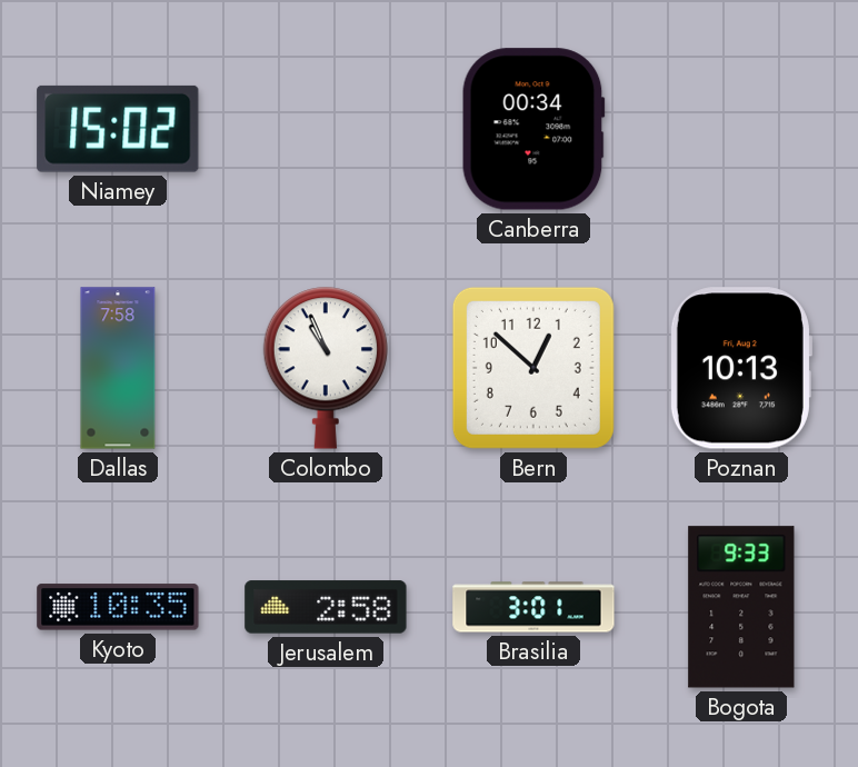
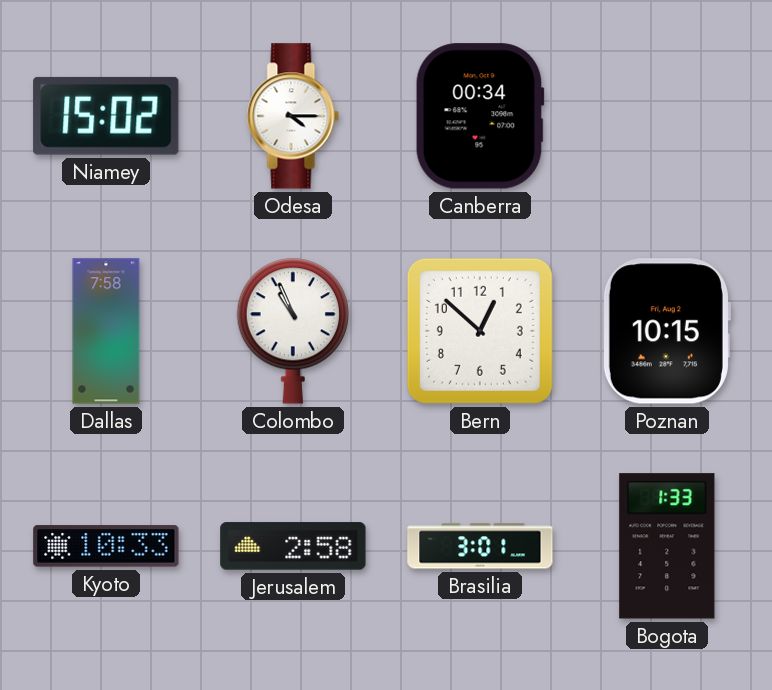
Odesa: none -> 4:15 (293, 116)
Poznan: 10:13 -> 10:15 (666, 331)
Kyoto: 10:35 -> 10:33 (106, 546)
Bogota: 9:33 -> 1:33 (667, 546)
